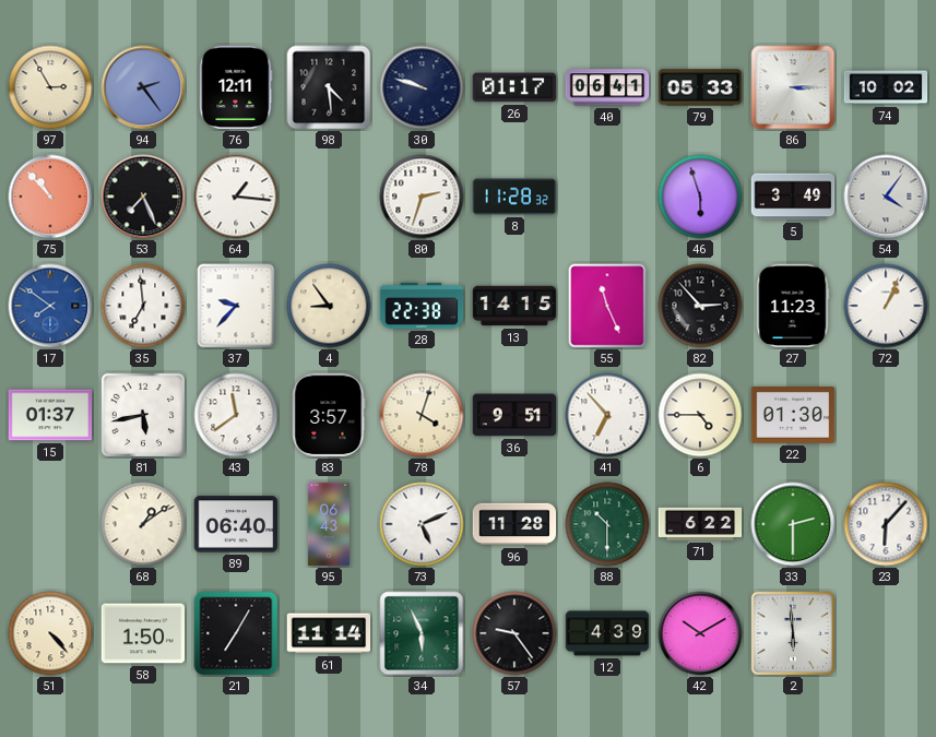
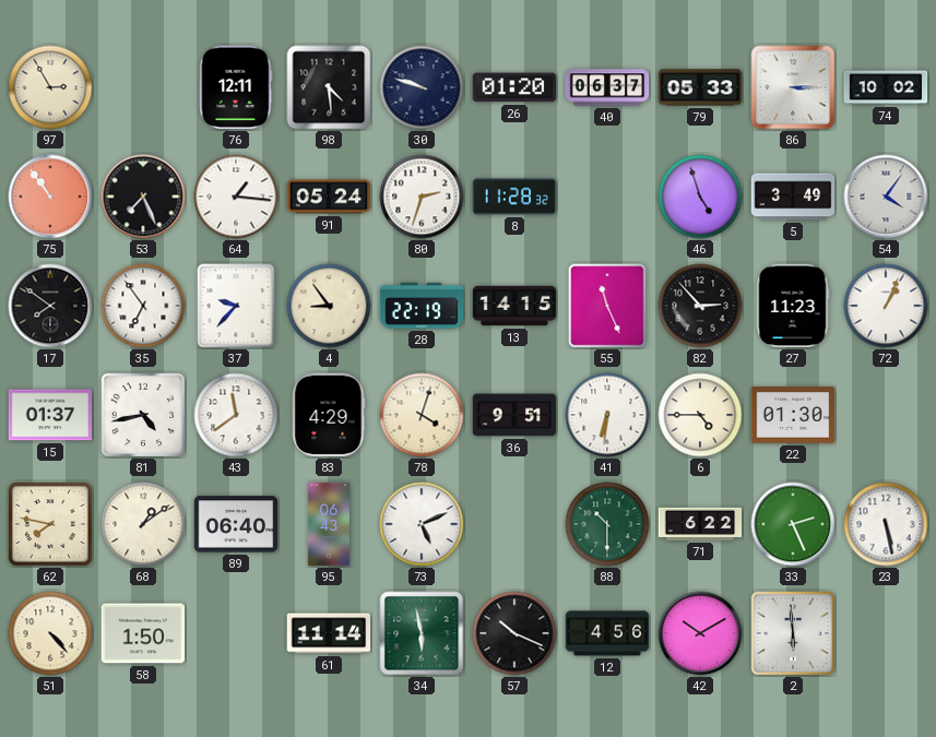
94: 2:24 -> none (143, 87)
26: 01:17 -> 01:20 (514, 87)
40: 06:41 -> 06:37 (607, 87)
75: 10:53 -> 10:54 (50, 197)
91: none -> 05:24 (329, 197)
46: 5:57 -> 4:57 (700, 197)
17 dial: blue -> black (50, 306)
35: 6:59 -> 6:54 (143, 306)
28: 22:38 -> 22:19 (422, 306)
81: 5:43 -> 4:43 (142, 414)
83: 3:57 -> 4:29 (329, 415)
41: 6:53 -> 6:31 (607, 415)
62: none -> 7:47 (51, 525)
96: 11:28 -> none (514, 524)
33: 2:30 -> 2:26 (793, 524)
23: 6:07 -> 5:28 (886, 524)
21: 7:05 -> none (236, 633)
34: 5:56 -> 5:58 (422, 633)
57: 9:24 -> 10:19 (514, 633)
12: 4:39 -> 4:56 (607, 633)
